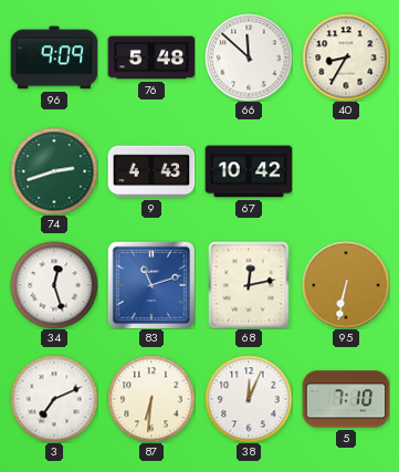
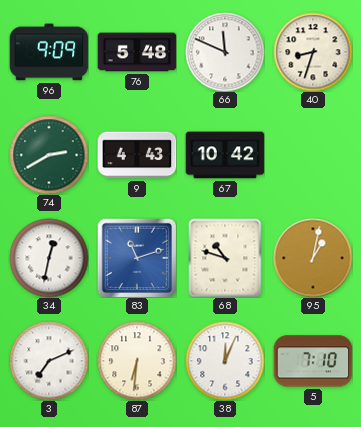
66: 11:52 -> 11:49 (225, 52)
40: 8:35 -> 8:33 (313, 52)
74: 2:42 -> 2:40 (49, 155)
34: 12:27 -> 12:32 (49, 258)
68: 12:13 -> 10:48 (225, 258)
95: 6:32 -> 1:02 (313, 258)
